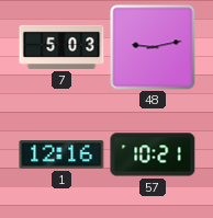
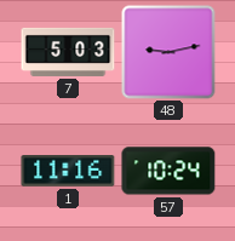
1: 12:16 -> 11:16 (68, 171)
57: 10:21 -> 10:24 (168, 171)
